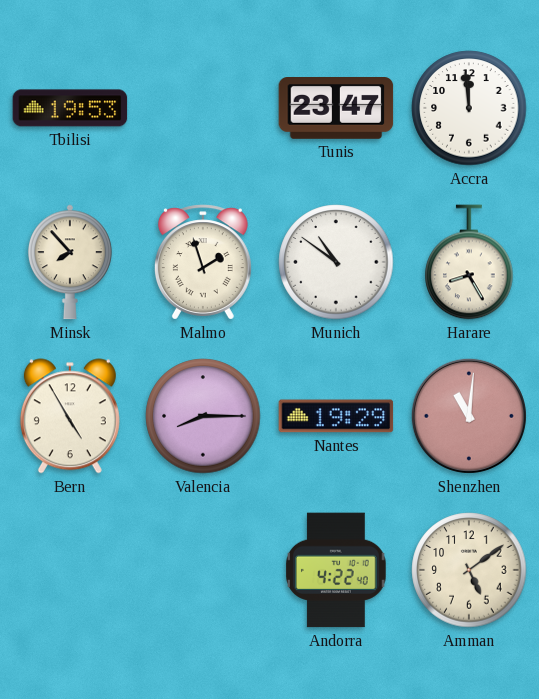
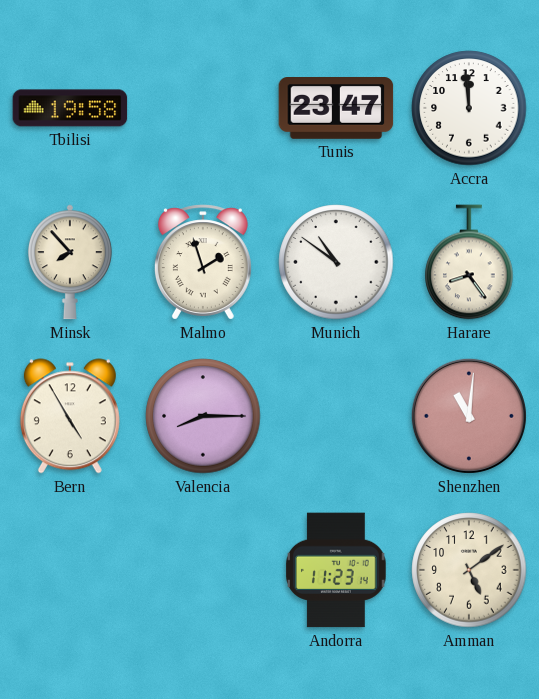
Tbilisi: 19:53 -> 19:58 (70, 108)
Harare: 8:25 -> 8:24 (469, 262)
Nantes: 19:29 -> none (336, 416)
Andorra: 4:22 -> 11:23 (337, 570)
